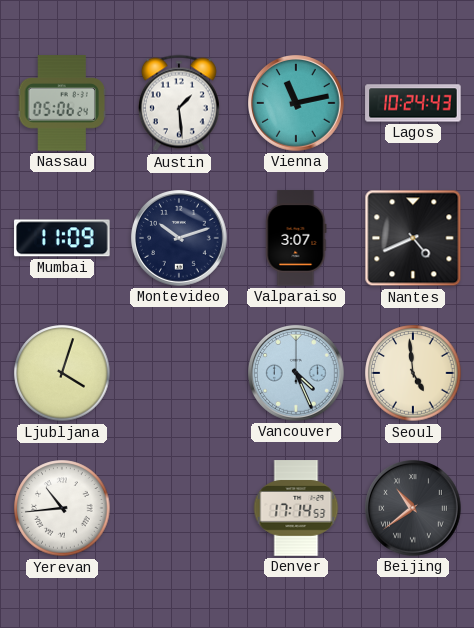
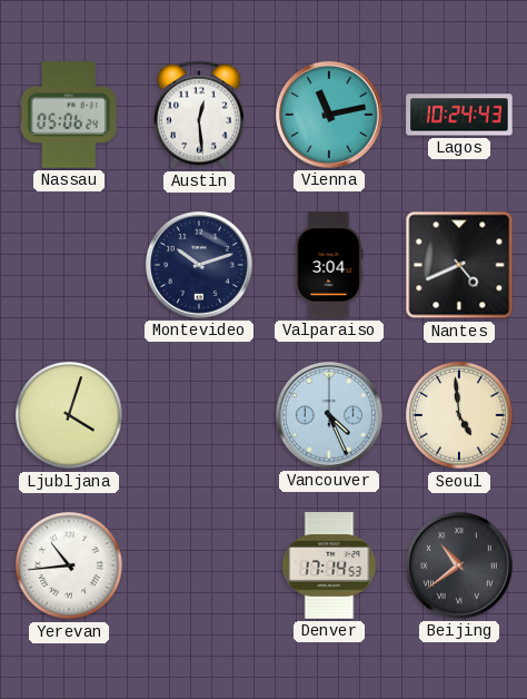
Austin: 1:29 -> 12:29 (199, 115)
Mumbai: 11:09 -> none (62, 238)
Valparaiso: 3:07 -> 3:04 (329, 265)
